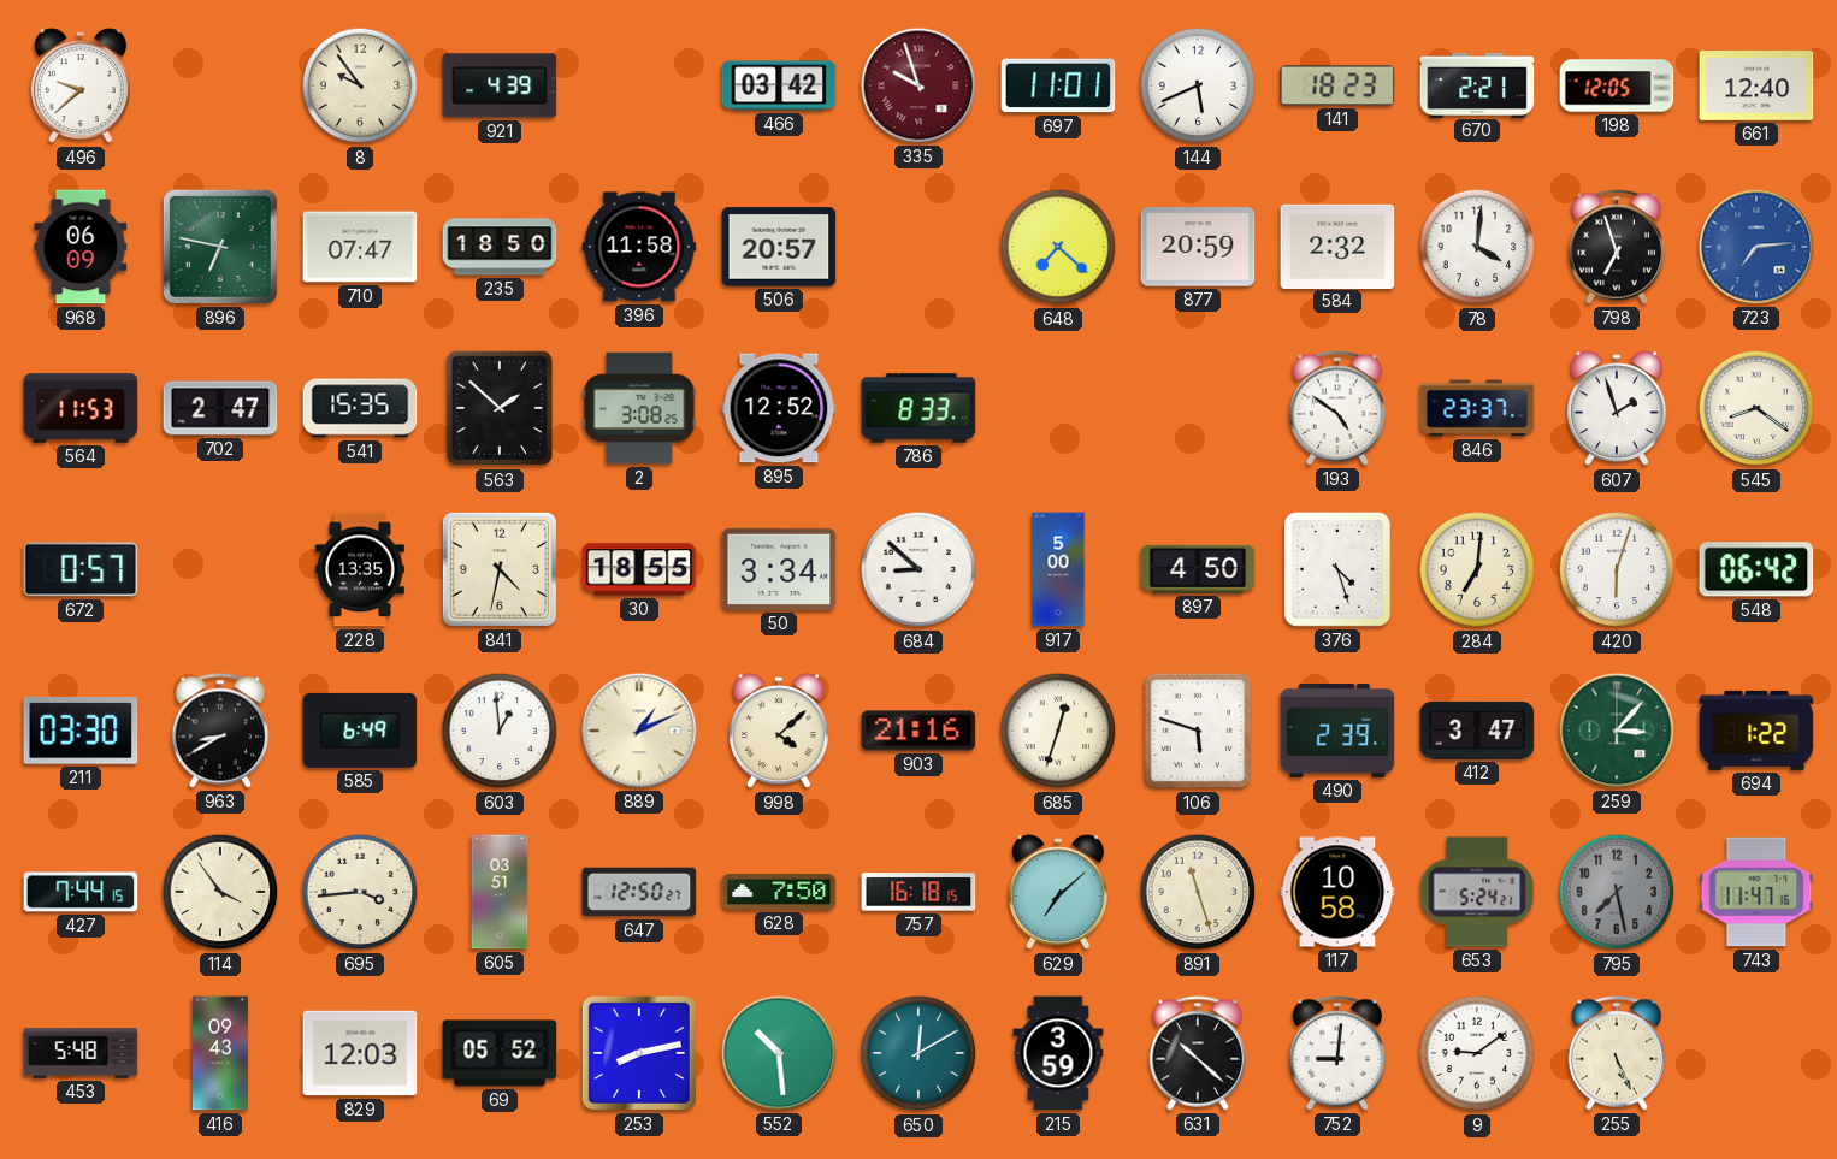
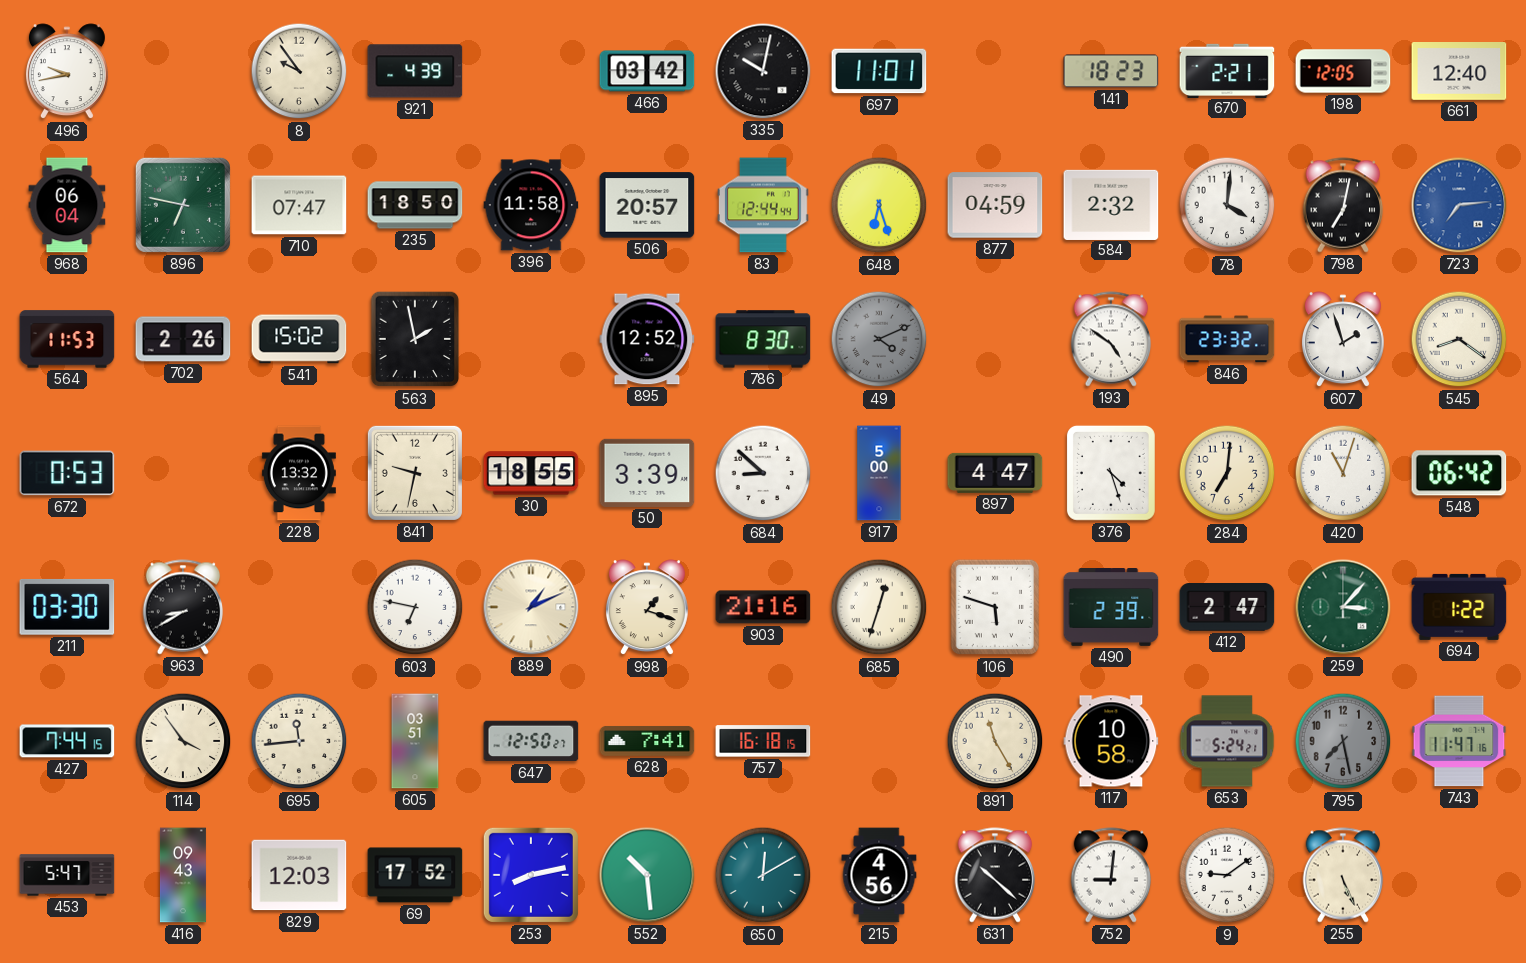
496: 9:38 -> 9:43 (67, 72)
335: 9:57 -> 10:02 (763, 71)
335 dial: burgundy -> black (763, 71)
144: 5:41 -> none (1198, 85)
968: 06:09 -> 06:04 (67, 205)
83: none -> 12:44 (763, 205)
648: 7:22 -> 6:27 (879, 205)
877: 20:59 -> 04:59 (995, 205)
798: 6:57 -> 7:02 (1343, 205)
702: 2:47 -> 2:26 (183, 339)
541: 15:35 -> 15:02 (299, 339)
563: 1:52 -> 1:58 (415, 339)
2: 3:08 -> none (639, 408)
786: 8:33 -> 8:30 (763, 339)
49: none -> 4:11 (879, 339)
846: 23:37 -> 23:32 (1227, 339)
672: 0:57 -> 0:53 (67, 473)
228: 13:35 -> 13:32 (299, 473)
841: 4:32 -> 9:32 (415, 473)
50: 3:34 -> 3:39 (647, 473)
897: 4:50 -> 4:47 (995, 473)
420: 6:03 -> 11:03 (1343, 473)
585: 6:49 -> none (360, 731)
603: 12:59 -> 6:47 (415, 607)
998: 4:08 -> 1:18 (647, 608)
412: 3:47 -> 2:47 (1227, 608)
695: 3:44 -> 11:44 (299, 741)
628: 7:50 -> 7:41 (647, 741)
629: 7:08 -> none (1058, 893)
891: 11:27 -> 11:25 (995, 741)
453: 5:48 -> 5:47 (67, 875)
69: 05:52 -> 17:52 (415, 875)
215: 3:59 -> 4:56 (879, 875)
